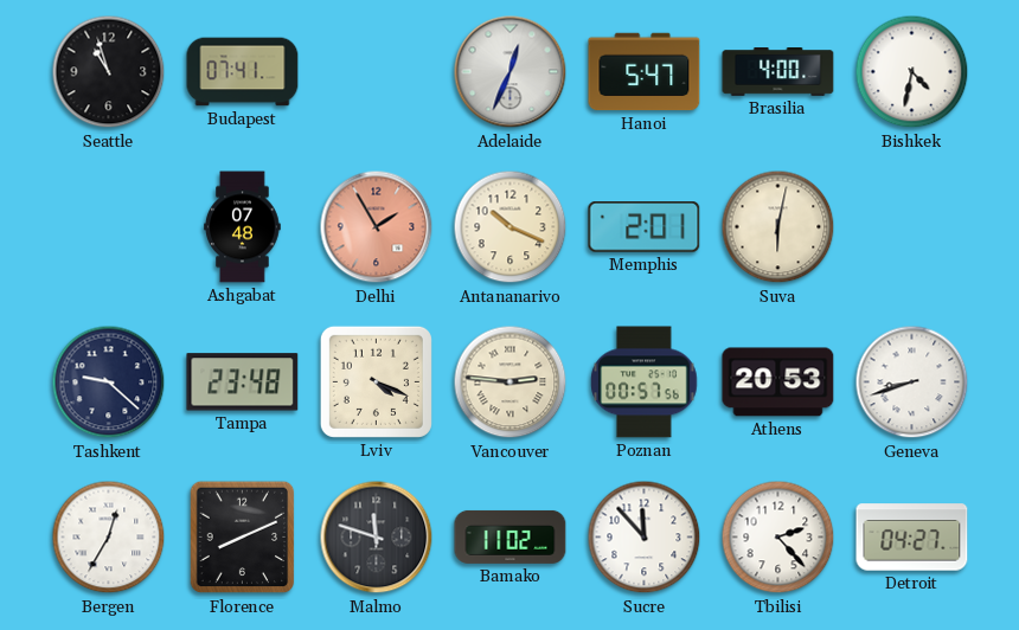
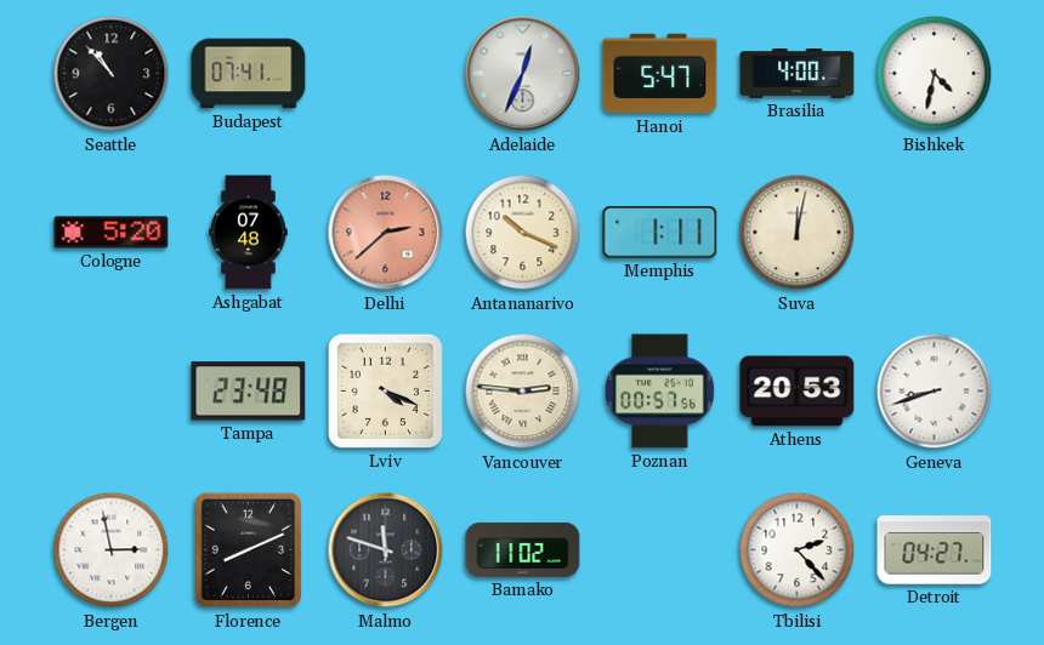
Seattle: 10:57 -> 10:53 (112, 74)
Cologne: none -> 5:20 (112, 233)
Delhi: 1:55 -> 2:38 (386, 233)
Memphis: 2:01 -> 1:11 (660, 233)
Suva: 6:02 -> 12:02 (798, 233)
Tashkent: 9:22 -> none (109, 382)
Bergen: 12:35 -> 2:58 (112, 550)
Sucre: 11:53 -> none (645, 538)
